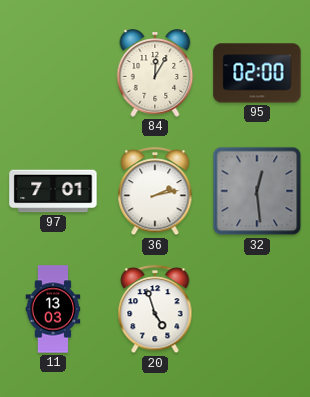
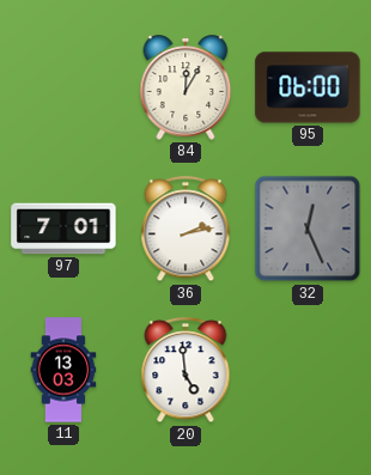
95: 02:00 -> 06:00 (308, 87)
32: 12:29 -> 12:26 (308, 229)
20: 4:57 -> 4:59 (185, 371)
